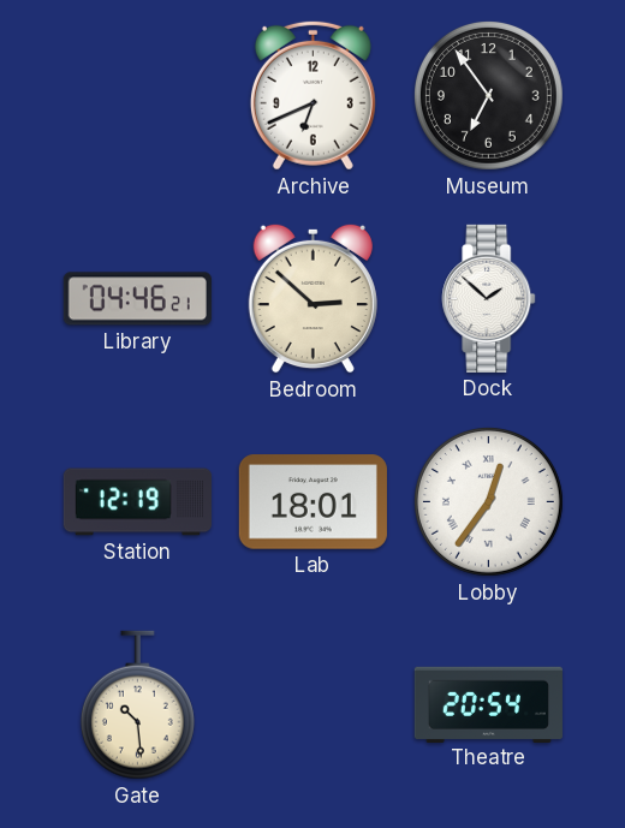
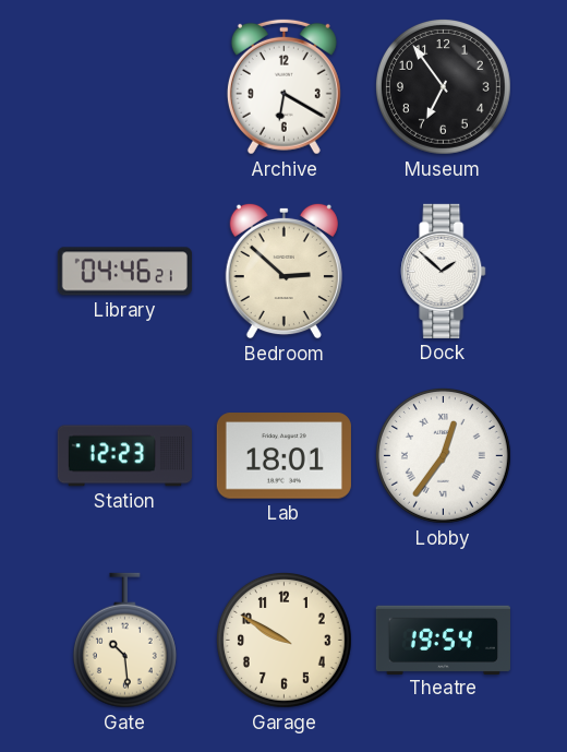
Archive: 6:41 -> 6:20 (283, 86)
Station: 12:19 -> 12:23 (124, 456)
Garage: none -> 9:50 (283, 640)
Theatre: 20:54 -> 19:54 (443, 640)
